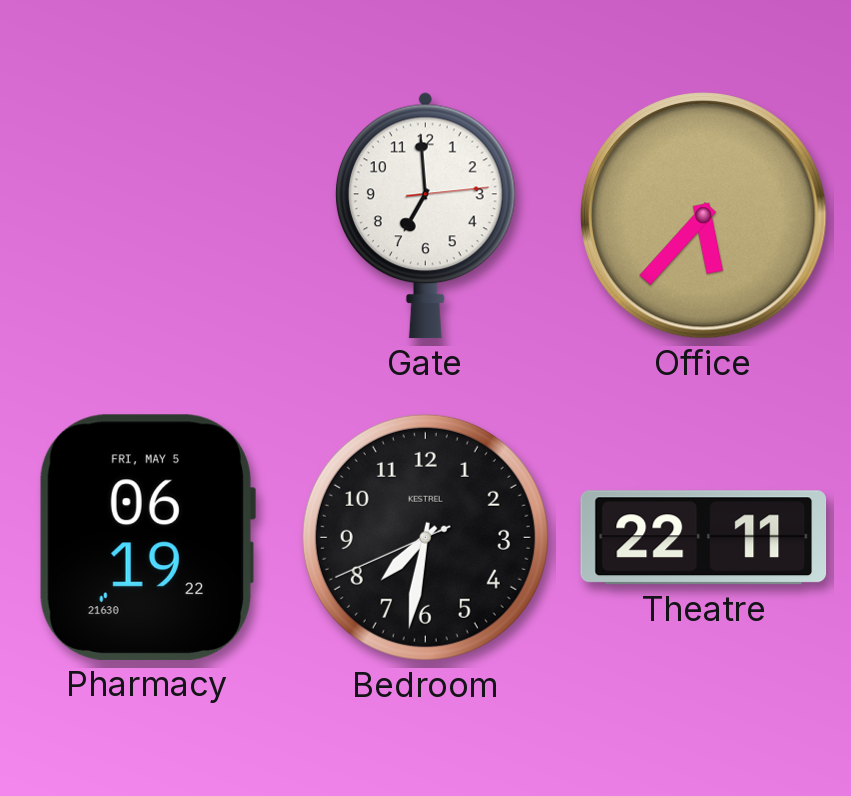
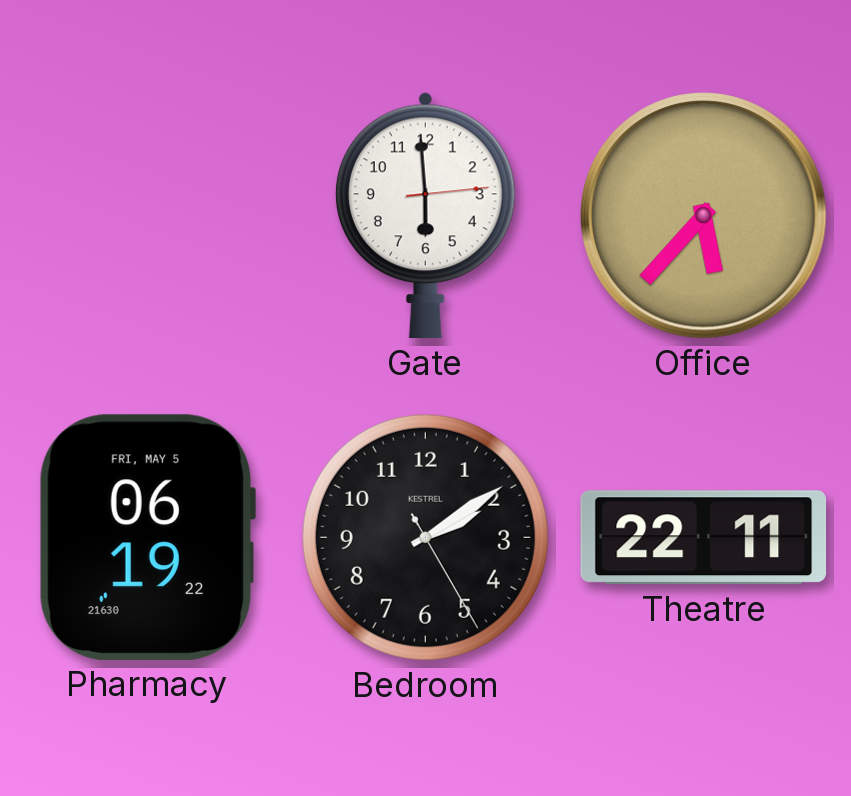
Gate: 6:59 -> 5:59 (425, 215)
Bedroom: 7:31 -> 2:09 (425, 537)
